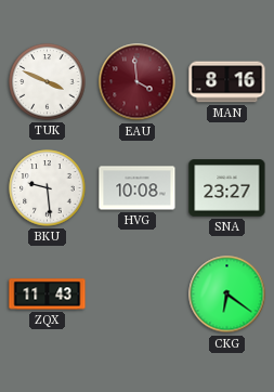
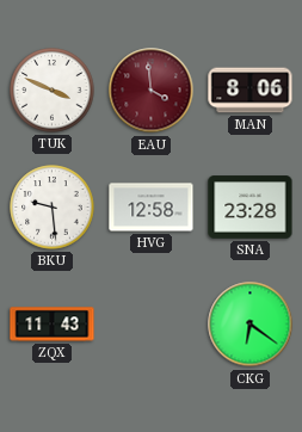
MAN: 8:16 -> 8:06 (251, 91)
HVG: 10:08 -> 12:58 (152, 208)
SNA: 23:27 -> 23:28 (251, 208)
